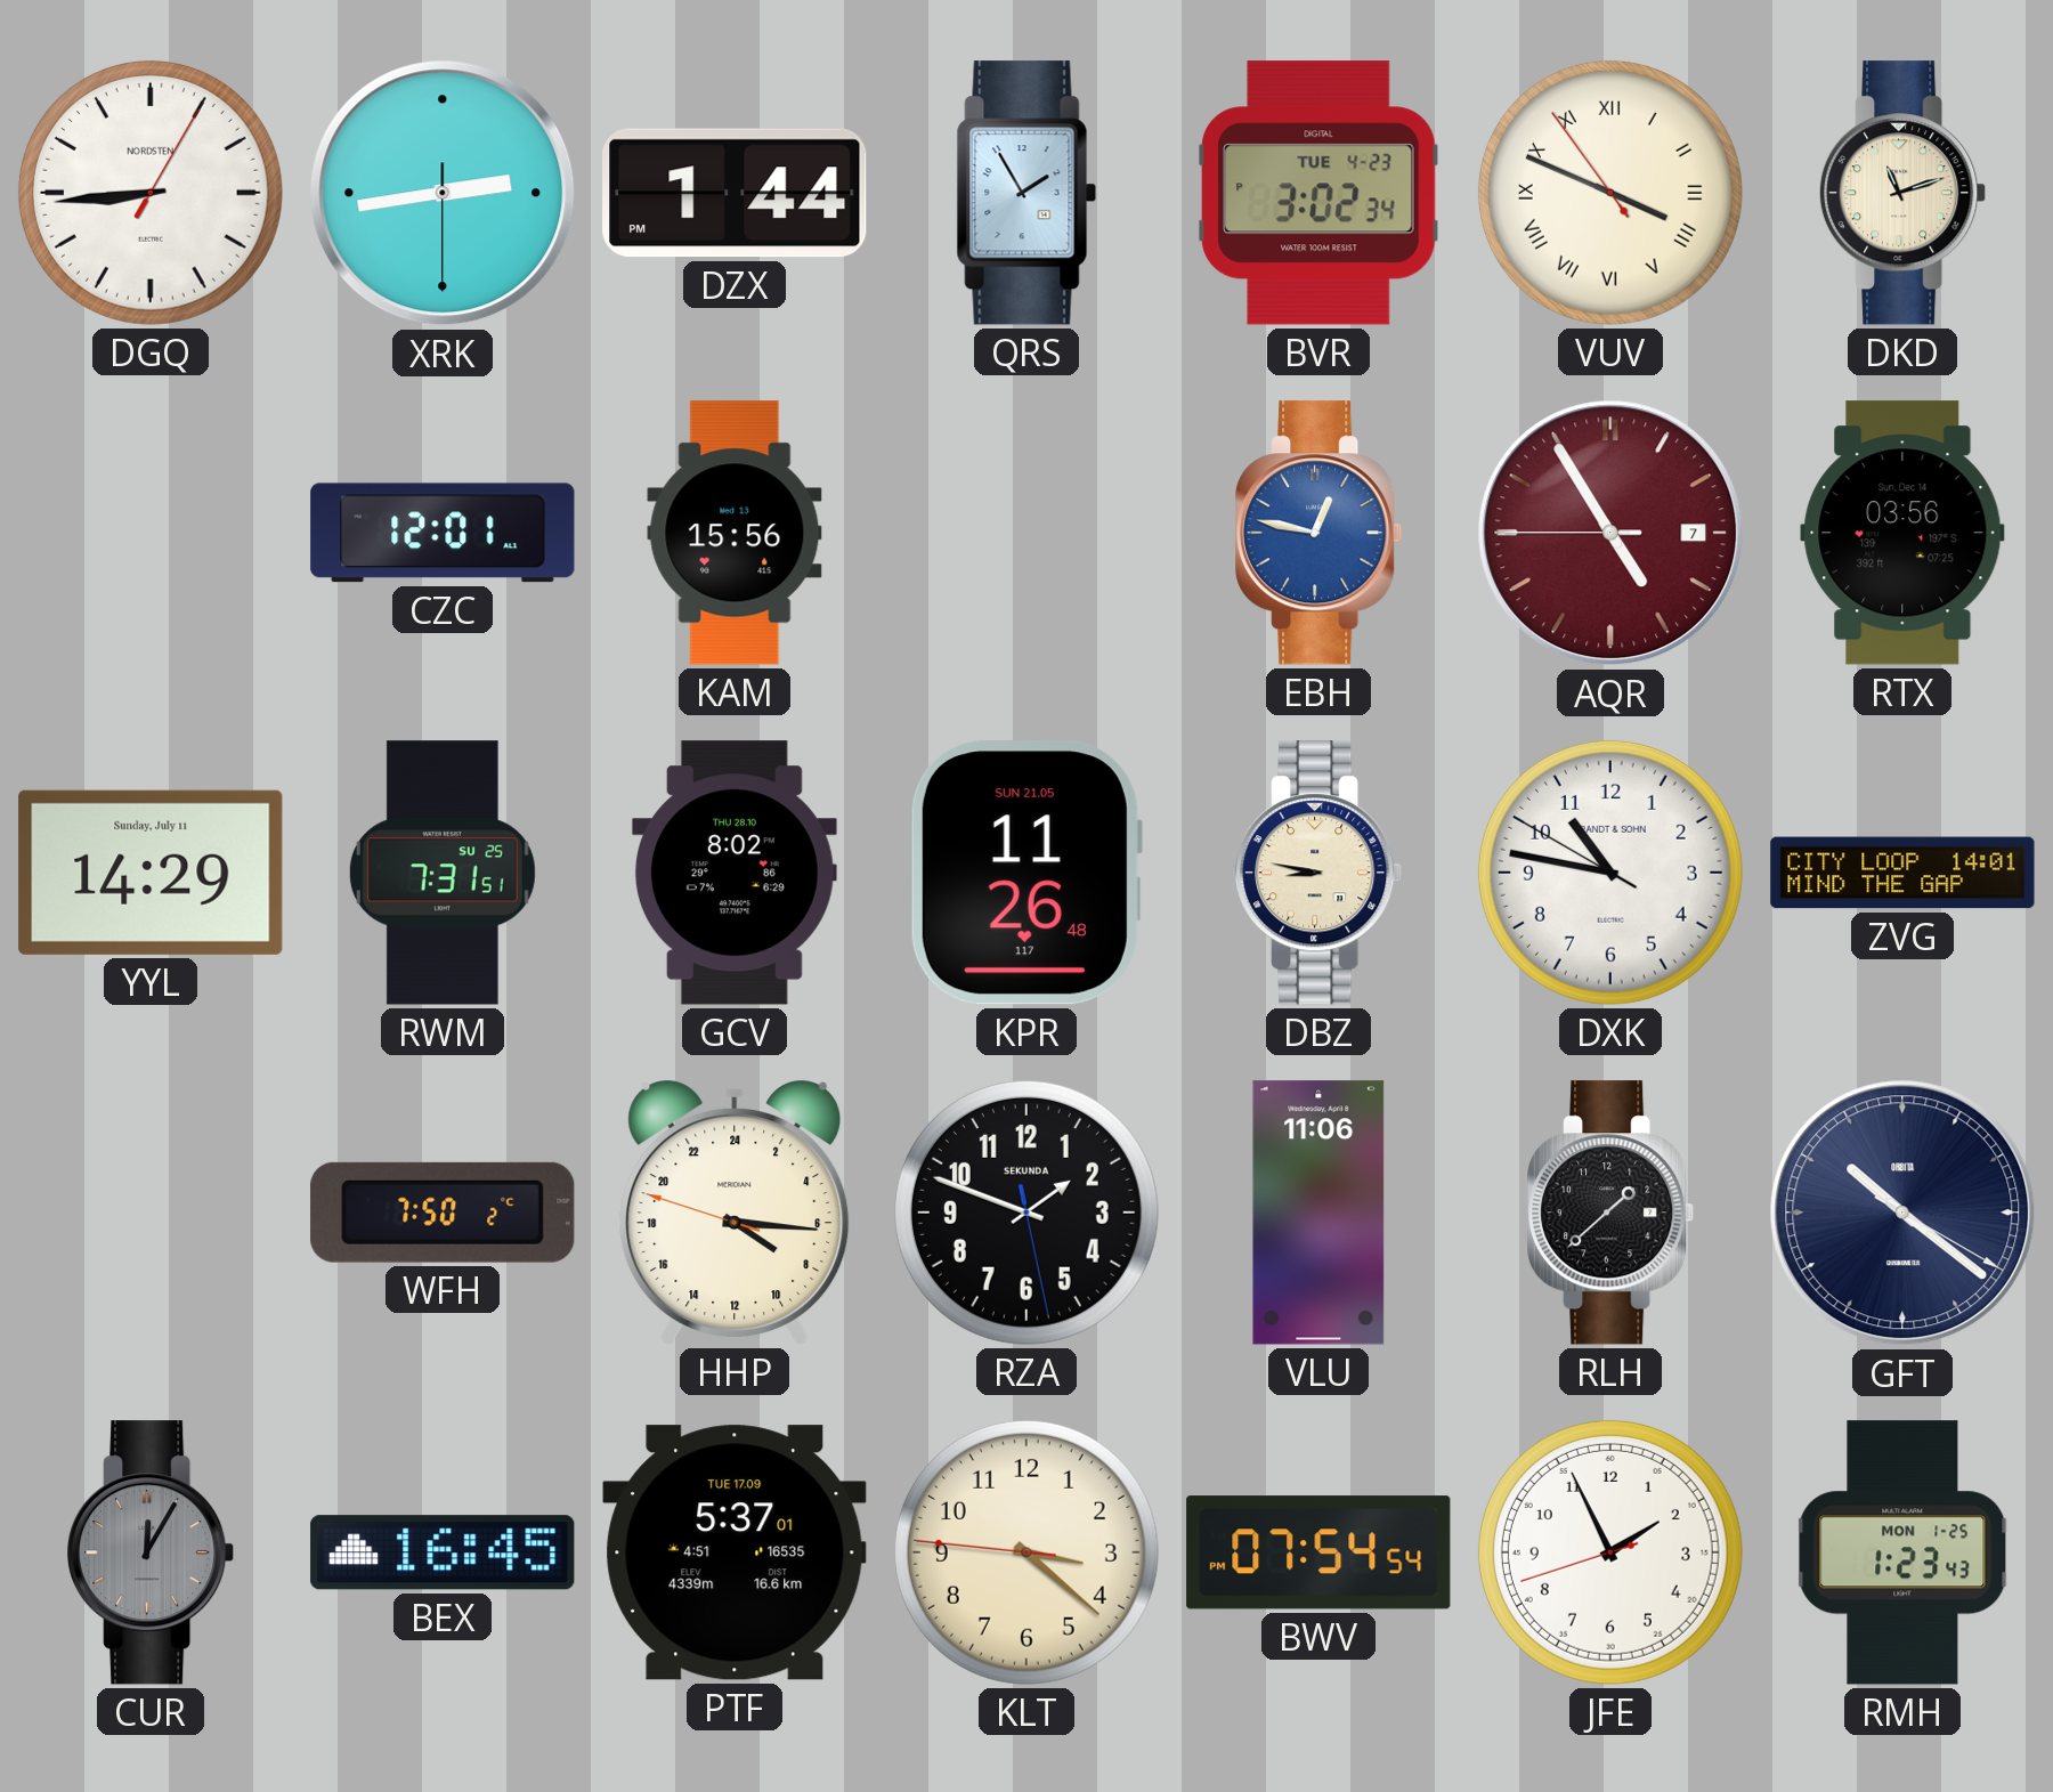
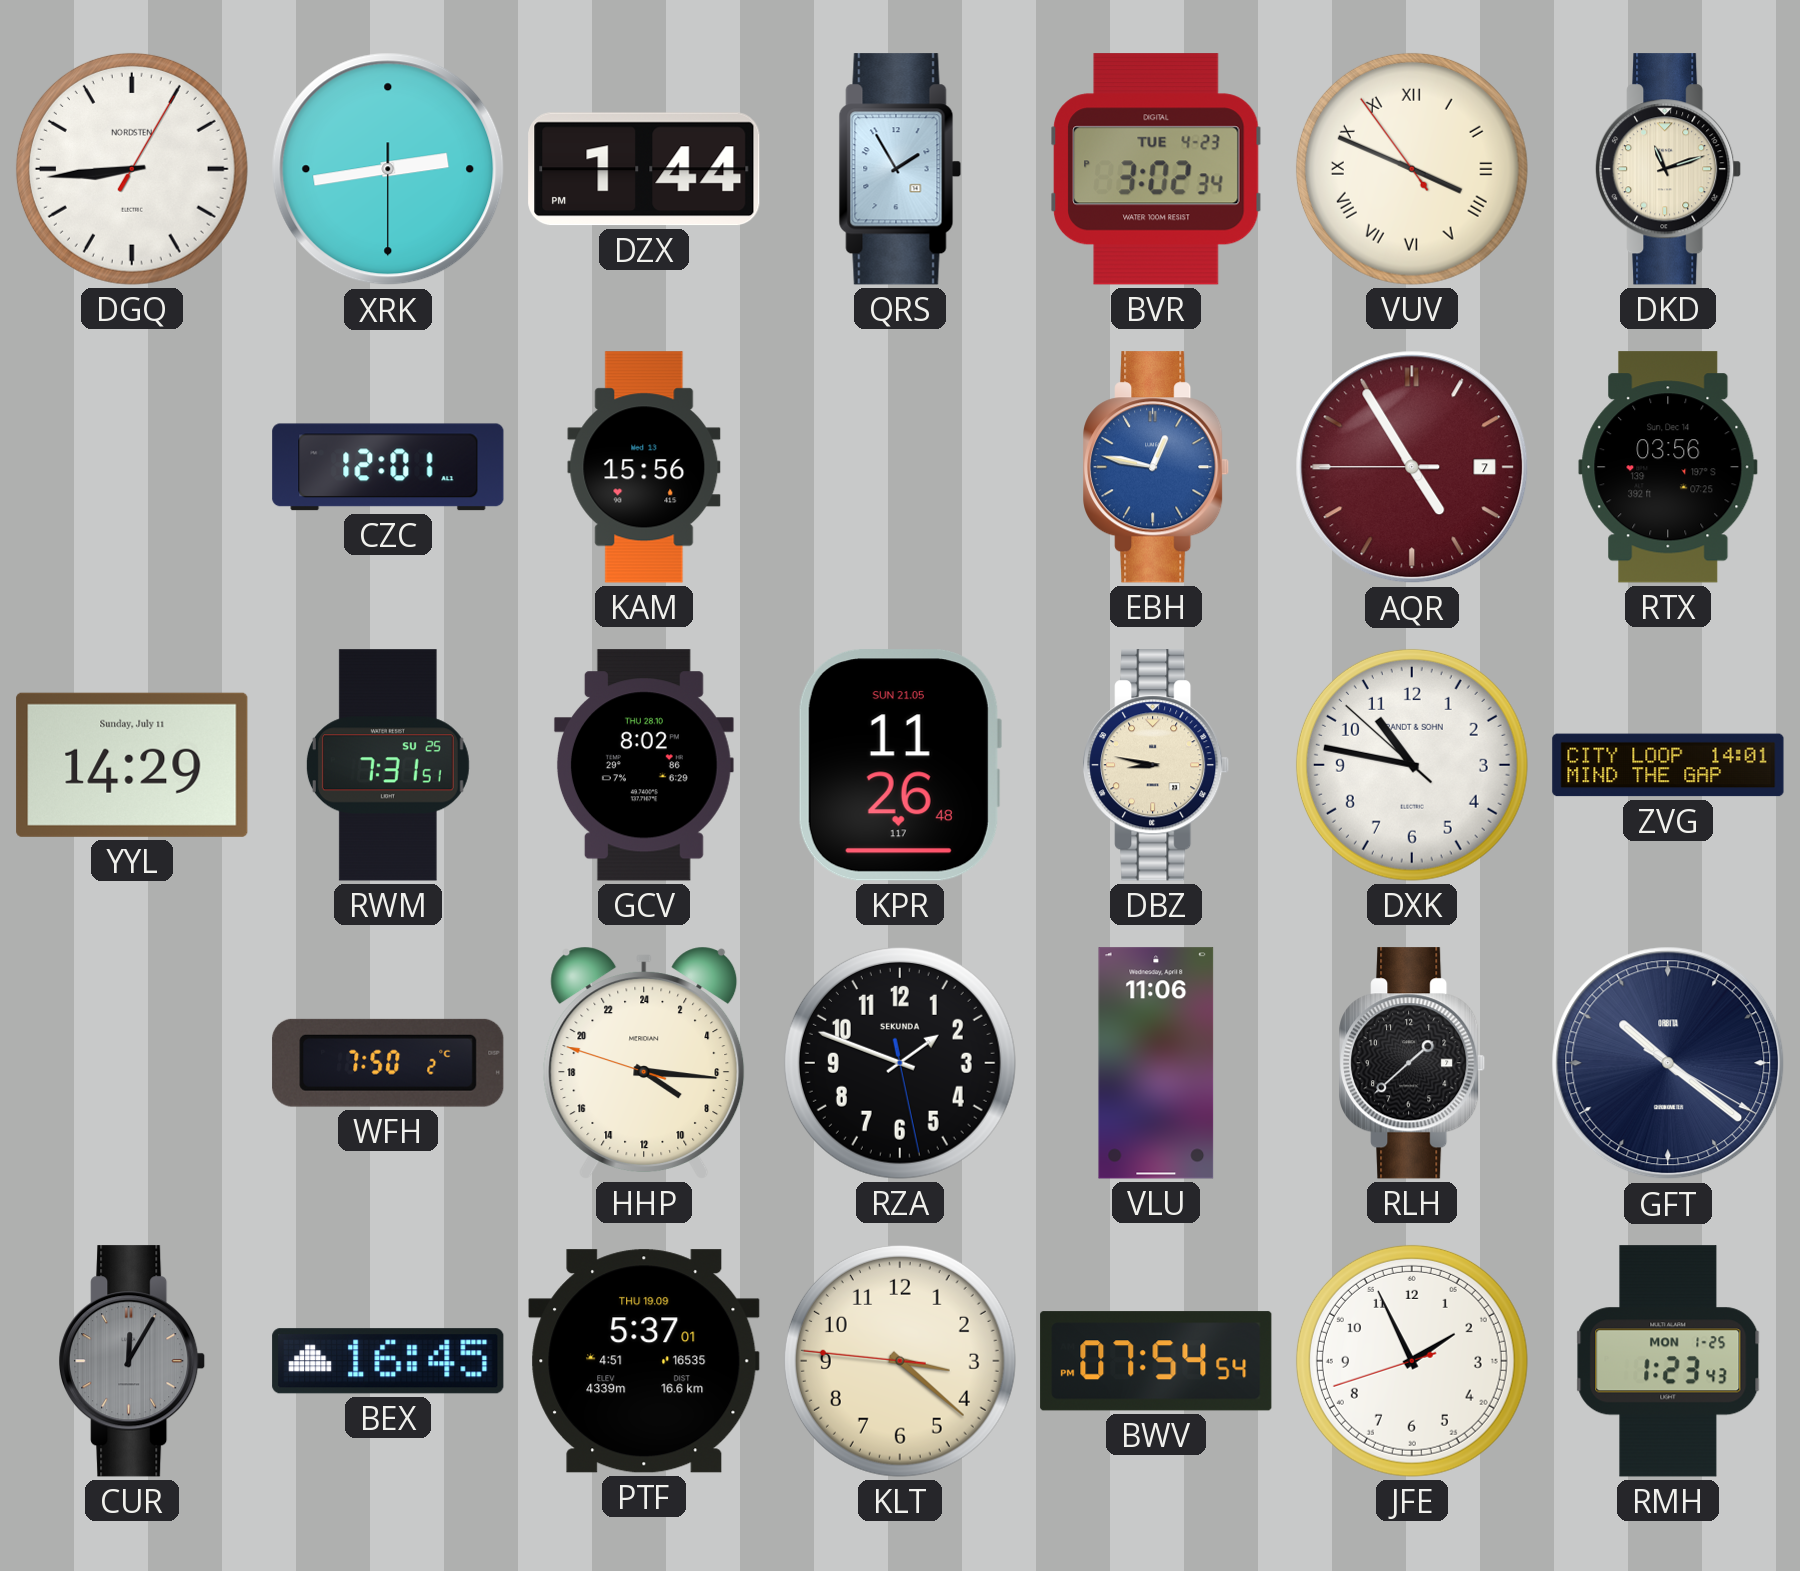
DXK: 10:46:50 -> 10:46:52 (1412, 765)
PTF date: TUE 17.09 -> THU 19.09 (644, 1361)
